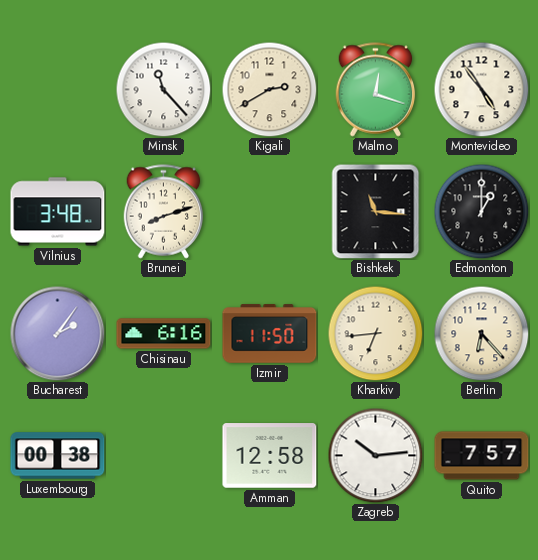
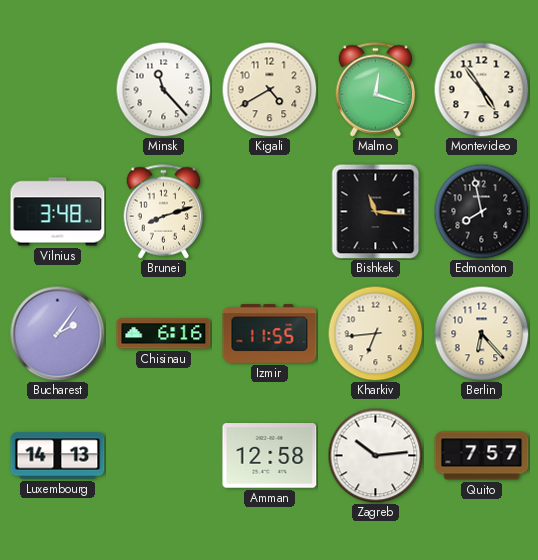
Kigali: 2:40 -> 4:40 (269, 89)
Edmonton: 1:00 -> 7:58 (481, 211)
Izmir: 11:50 -> 11:55 (270, 334)
Luxembourg: 00:38 -> 14:13 (58, 456)
